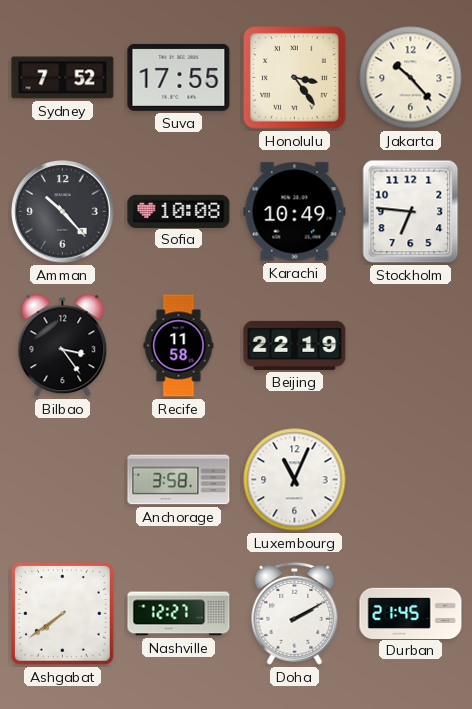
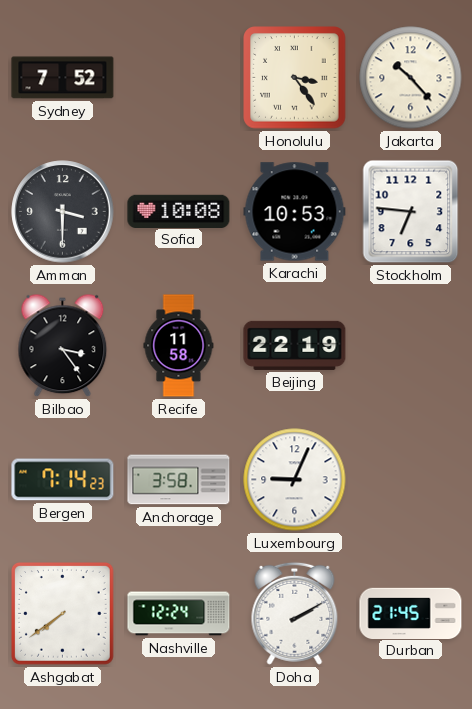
Suva: 17:55 -> none (179, 77)
Amman: 10:23 -> 3:30 (63, 212)
Karachi: 10:49 -> 10:53 (295, 212)
Bergen: none -> 7:14 (63, 480)
Luxembourg: 11:04 -> 9:04 (295, 480)
Nashville: 12:27 -> 12:24 (179, 614)
